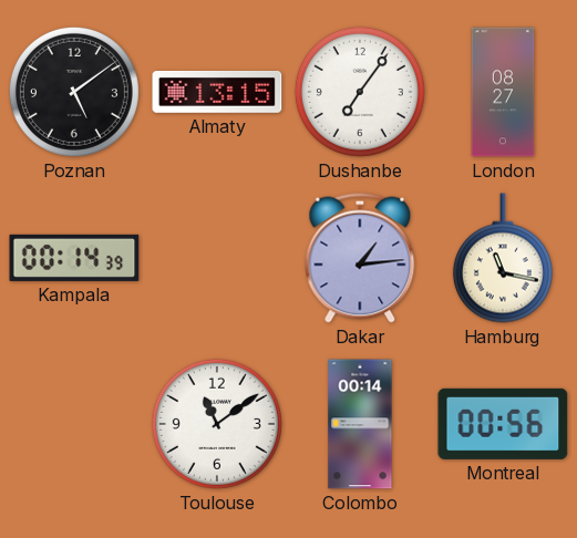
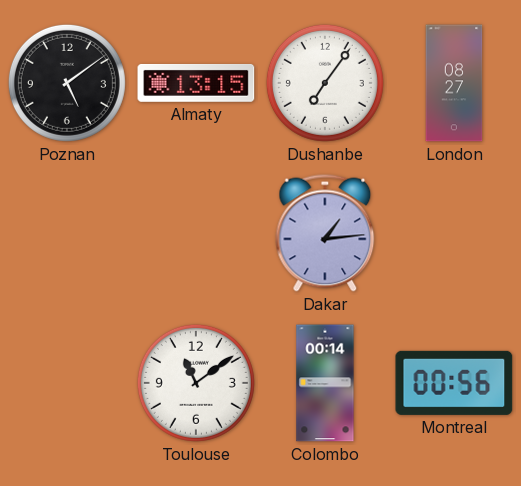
Kampala: 00:14 -> none (74, 258)
Hamburg: 11:17 -> none (503, 258)
